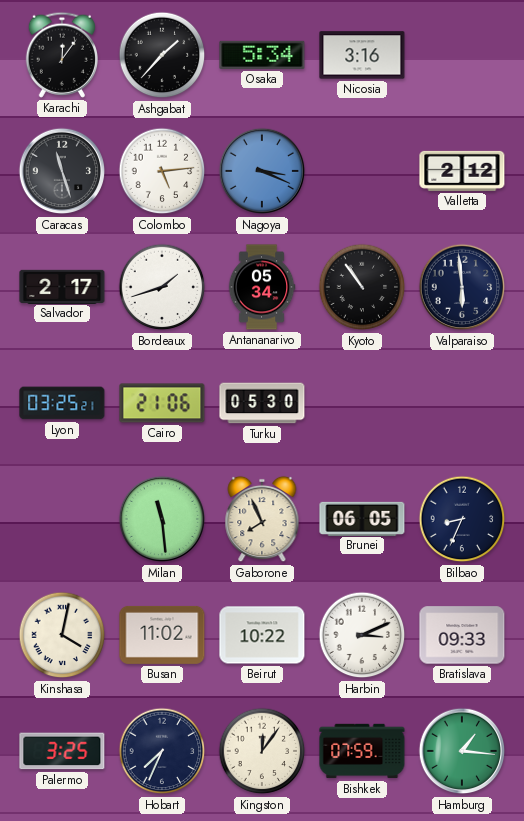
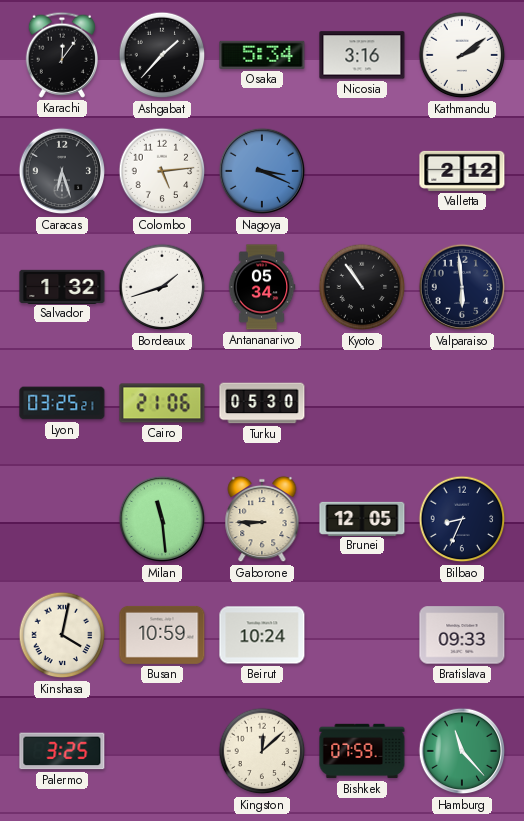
Kathmandu: none -> 2:09 (462, 55)
Caracas: 11:27 -> 6:27 (62, 171)
Salvador: 2:17 -> 1:32 (62, 286)
Gaborone: 7:56 -> 8:45 (262, 519)
Brunei: 06:05 -> 12:05 (362, 518)
Busan: 11:02 -> 10:59 (162, 635)
Beirut: 10:22 -> 10:24 (262, 635)
Harbin: 3:11 -> none (362, 635)
Hobart: 7:34 -> none (162, 751)
Kingston: 12:06 -> 12:08 (262, 751)
Hamburg: 1:16 -> 11:23 (462, 751)
